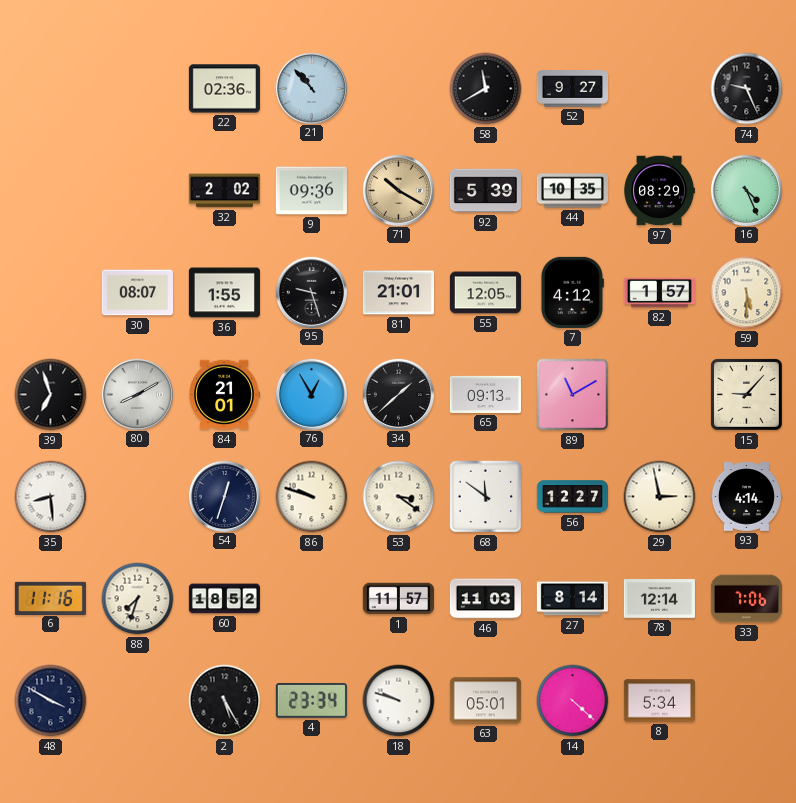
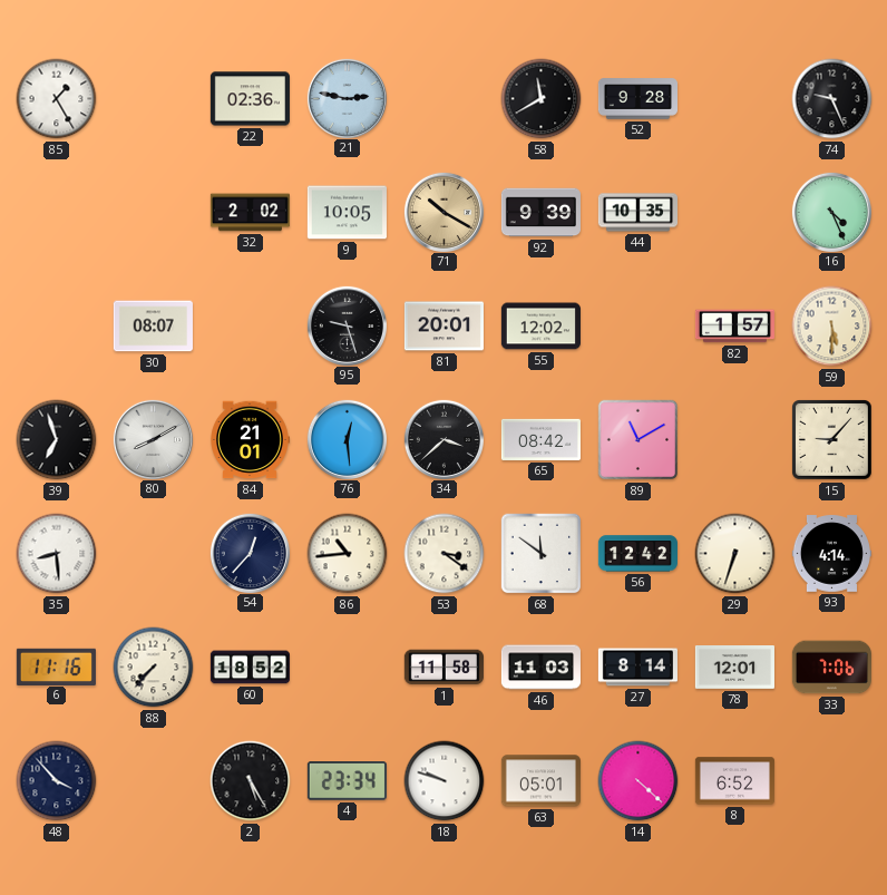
85: none -> 1:25 (57, 99)
21: 10:53 -> 2:47 (347, 98)
52: 9:27 -> 9:28 (637, 99)
9: 09:36 -> 10:05 (347, 213)
92: 5:39 -> 9:39 (540, 213)
97: 08:29 -> none (659, 191)
36: 1:55 -> none (224, 293)
81: 21:01 -> 20:01 (443, 327)
55: 12:05 -> 12:02 (540, 327)
7: 4:12 -> none (572, 292)
76: 12:55 -> 12:29 (347, 439)
34: 1:38 -> 3:38 (443, 439)
65: 09:13 -> 08:42 (540, 439)
54: 12:33 -> 12:37 (250, 553)
86: 9:48 -> 10:44 (348, 554)
56: 12:27 -> 12:42 (637, 554)
29: 2:58 -> 6:33 (735, 554)
88: 7:33 -> 7:37 (154, 668)
1: 11:57 -> 11:58 (443, 668)
78: 12:14 -> 12:01 (734, 668)
48: 3:50 -> 3:53 (57, 781)
8: 5:34 -> 6:52 (734, 781)
